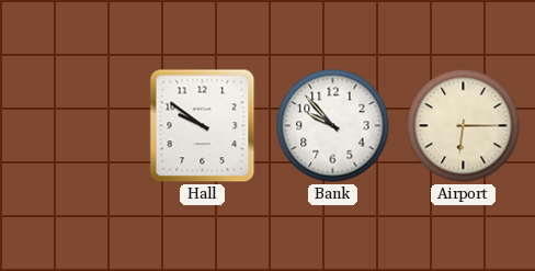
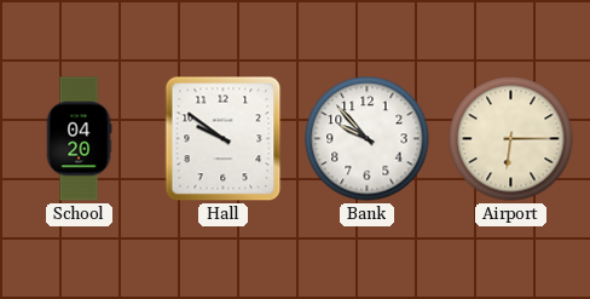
School: none -> 04:20 (79, 139)
